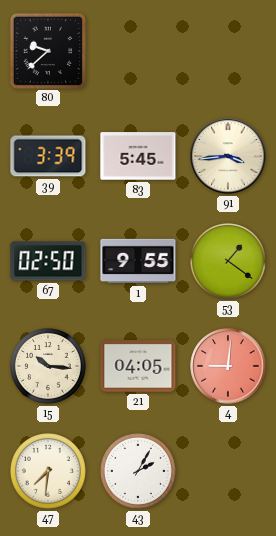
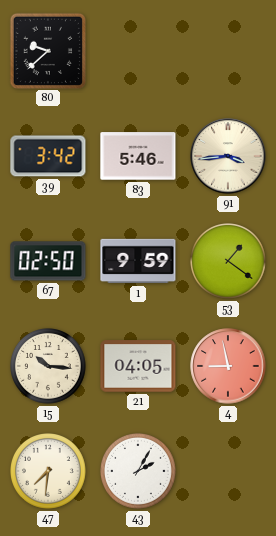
39: 3:39 -> 3:42 (48, 156)
83: 5:45 -> 5:46 (138, 156)
1: 9:55 -> 9:59 (138, 261)
4: 9:01 -> 8:58 (228, 366)
